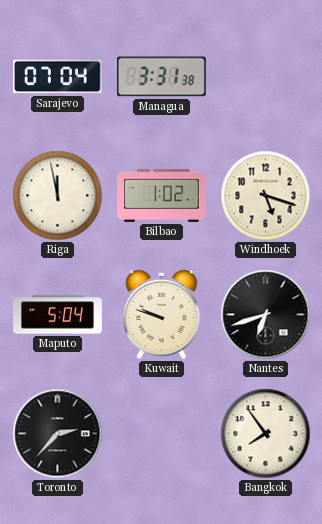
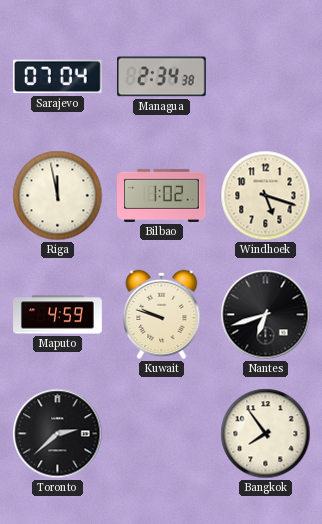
Managua: 3:31 -> 2:34 (162, 77)
Maputo: 5:04 -> 4:59 (58, 315)
Toronto: 2:37 -> 2:38 (58, 434)
